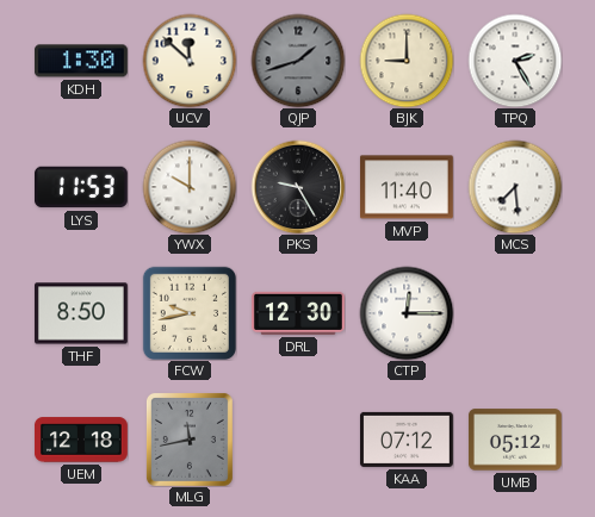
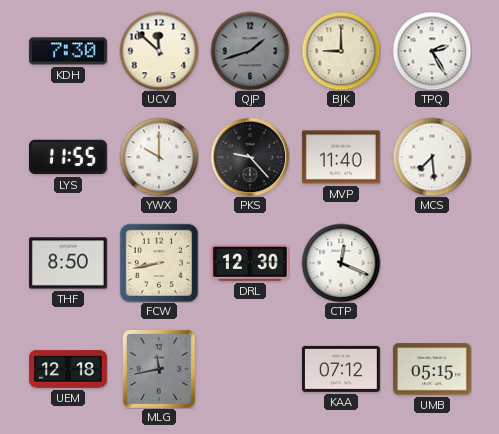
KDH: 1:30 -> 7:30 (68, 51)
LYS: 11:53 -> 11:55 (68, 157)
PKS: 9:25 -> 9:23 (250, 157)
FCW: 9:43 -> 8:43 (159, 263)
CTP: 12:15 -> 12:19 (341, 263)
UMB: 05:12 -> 05:15 (432, 369)
